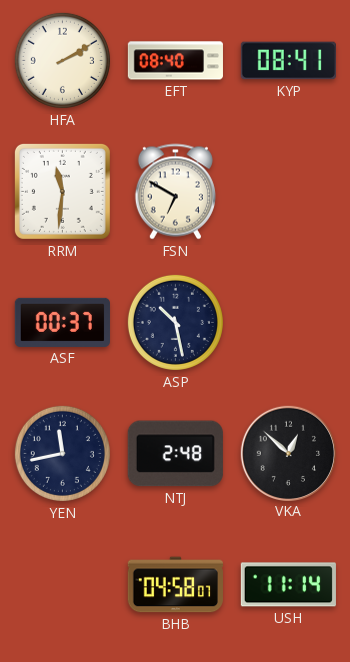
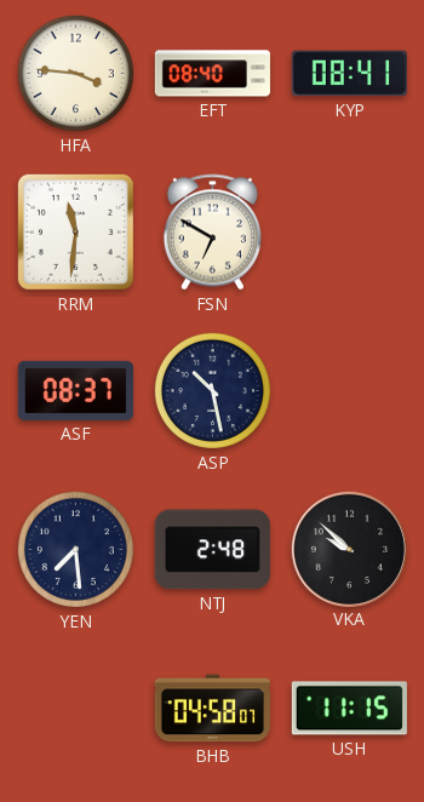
HFA: 2:10 -> 3:46 (75, 73)
ASF: 00:37 -> 08:37 (75, 390)
YEN: 11:43 -> 7:29 (75, 549)
VKA: 12:52 -> 9:52 (349, 549)
USH: 11:14 -> 11:15 (349, 709)
